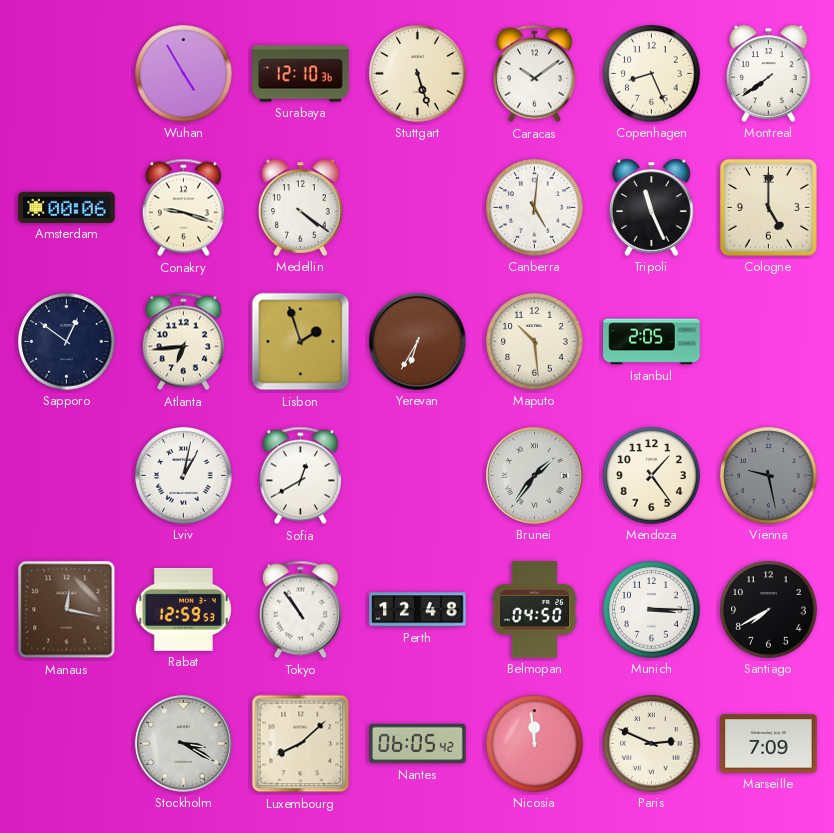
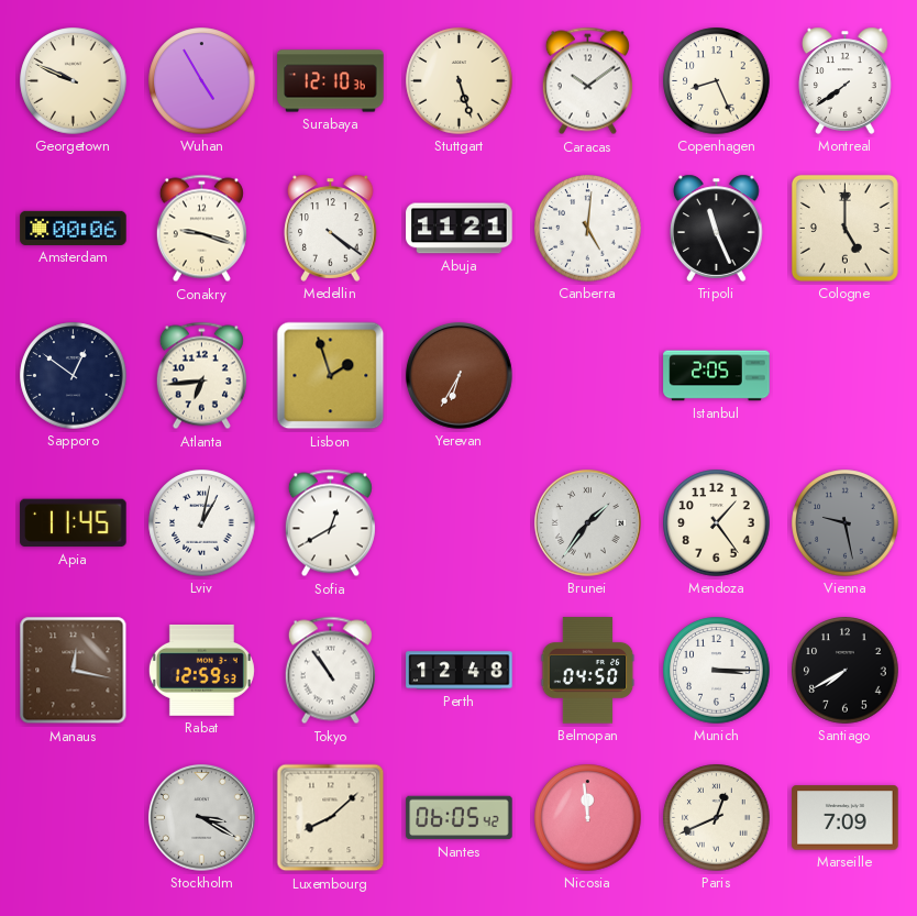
Georgetown: none -> 9:49 (74, 81)
Abuja: none -> 11:21 (460, 229)
Maputo: 10:29 -> none (535, 342)
Apia: none -> 11:45 (74, 523)
Paris: 2:49 -> 12:41 (717, 818)
